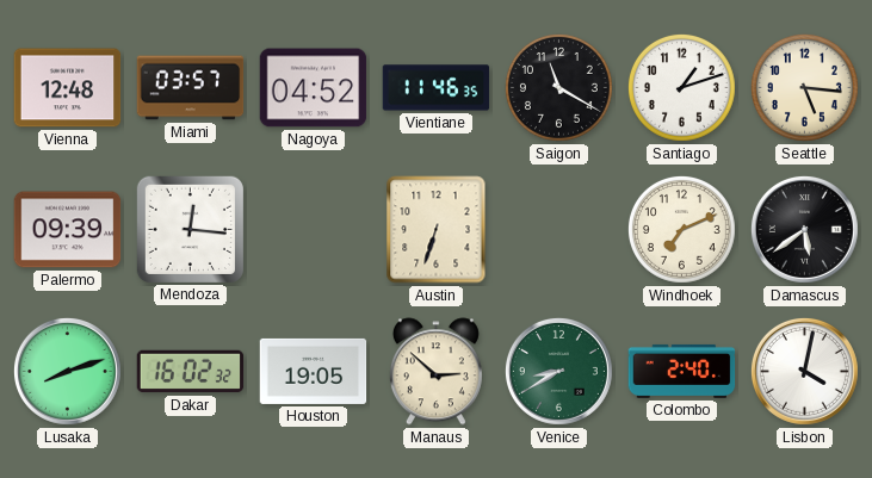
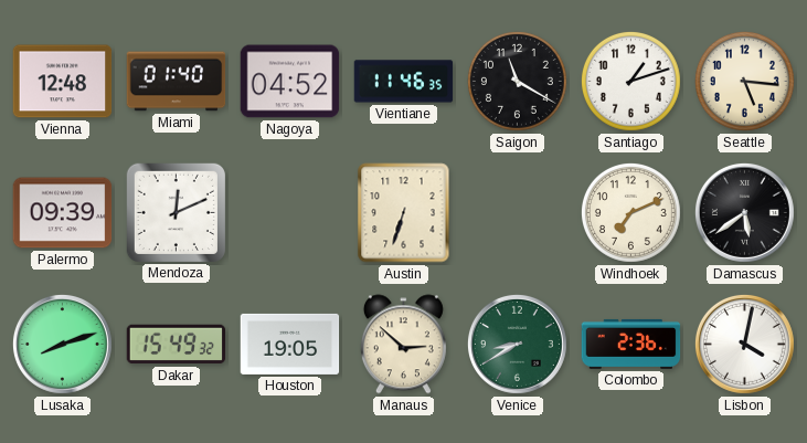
Miami: 03:57 -> 01:40 (177, 82)
Mendoza: 12:16 -> 12:11 (176, 212)
Dakar: 16:02 -> 15:49 (177, 345)
Colombo: 2:40 -> 2:36 (631, 344)
